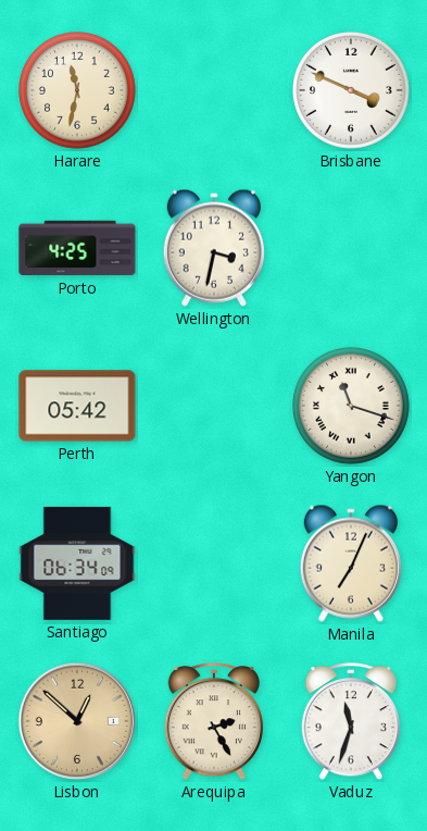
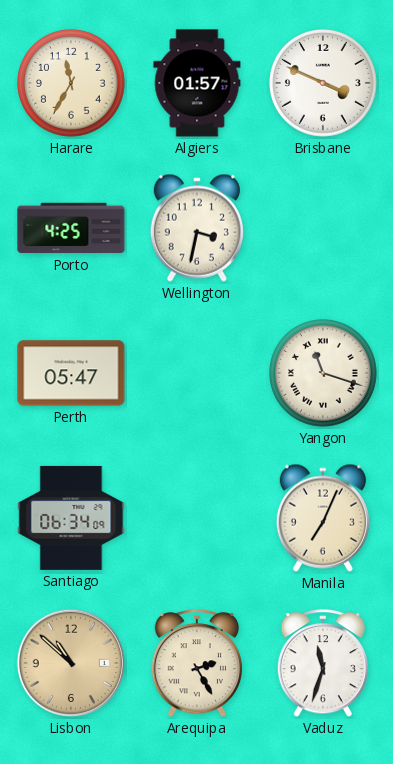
Harare: 11:32 -> 11:35 (72, 84)
Algiers: none -> 01:57 (197, 83)
Perth: 05:42 -> 05:47 (71, 373)
Lisbon: 12:52 -> 10:52 (71, 663)
